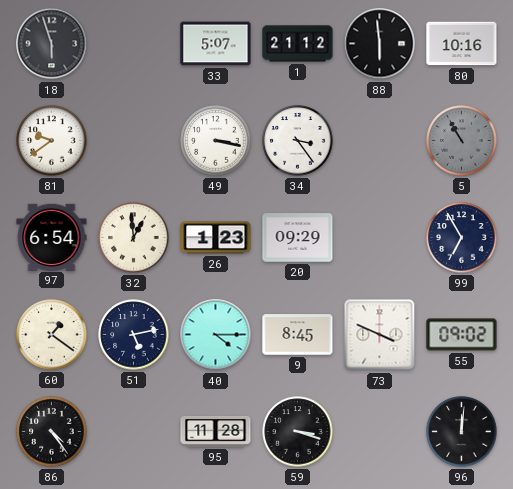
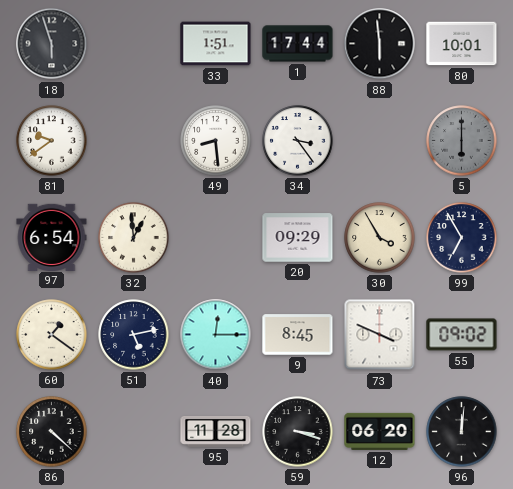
33: 5:07 -> 1:51 (216, 44)
1: 21:12 -> 17:44 (298, 44)
80: 10:16 -> 10:01 (462, 44)
49: 3:17 -> 8:29 (216, 141)
5: 10:55 -> 6:00 (462, 141)
26: 1:23 -> none (216, 238)
30: none -> 3:55 (380, 238)
40: 4:15 -> 12:15 (216, 335)
86: 4:24 -> 4:22 (52, 432)
12: none -> 06:20 (380, 431)
